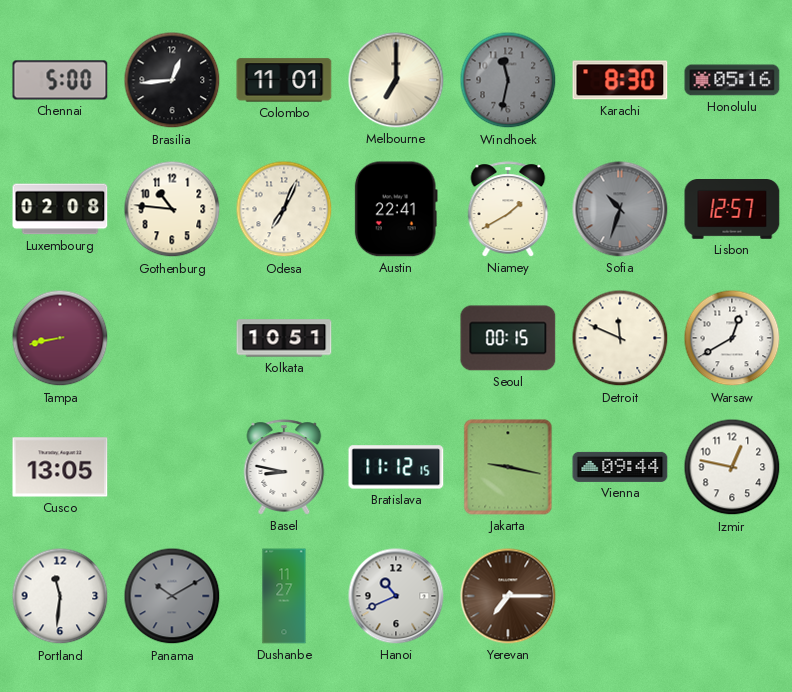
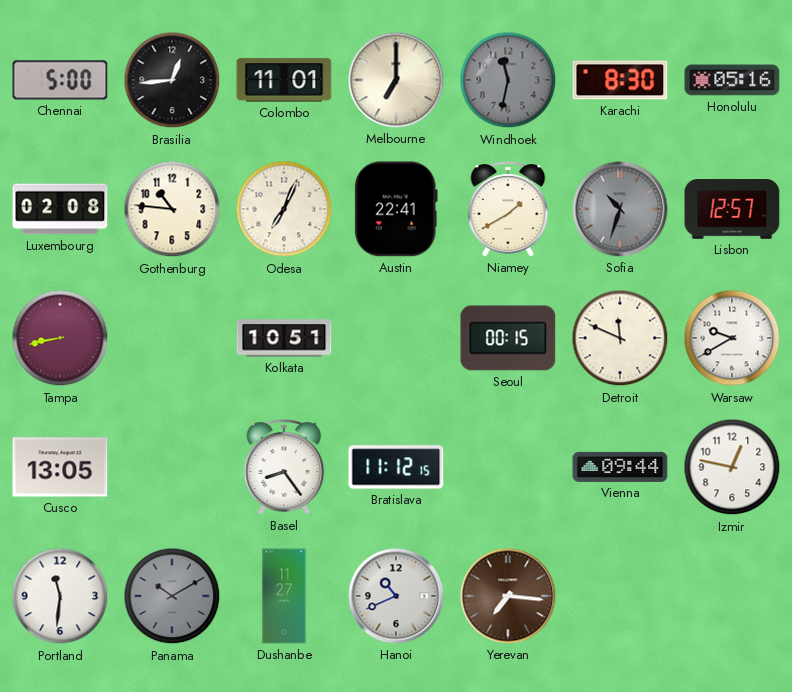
Warsaw: 12:40 -> 9:40 (732, 338)
Basel: 8:47 -> 8:24 (284, 467)
Jakarta: 9:17 -> none (508, 467)
Yerevan: 7:15 -> 7:16 (508, 596)
